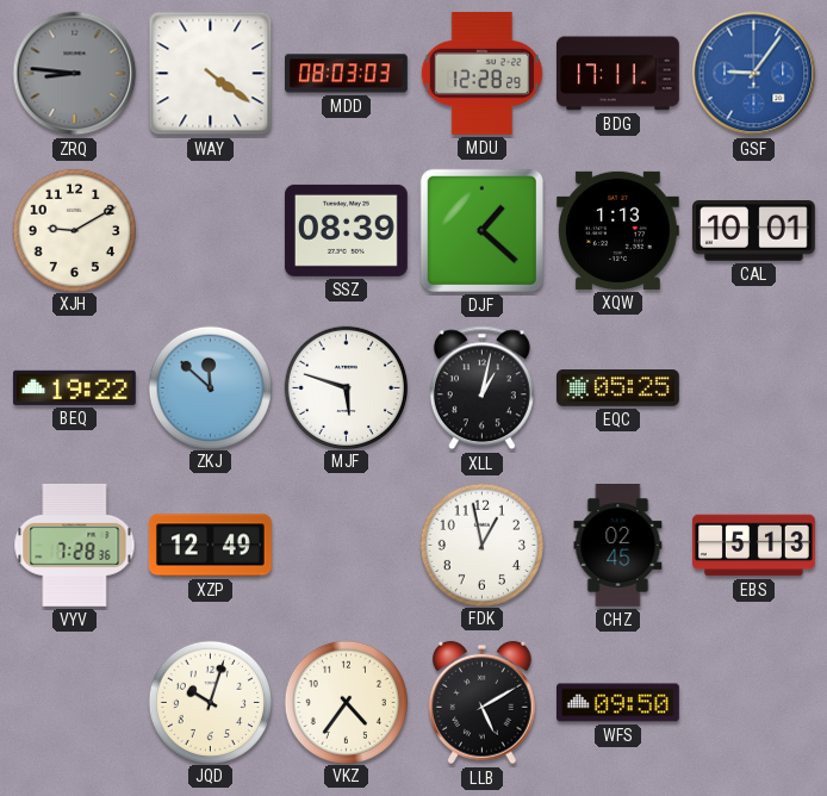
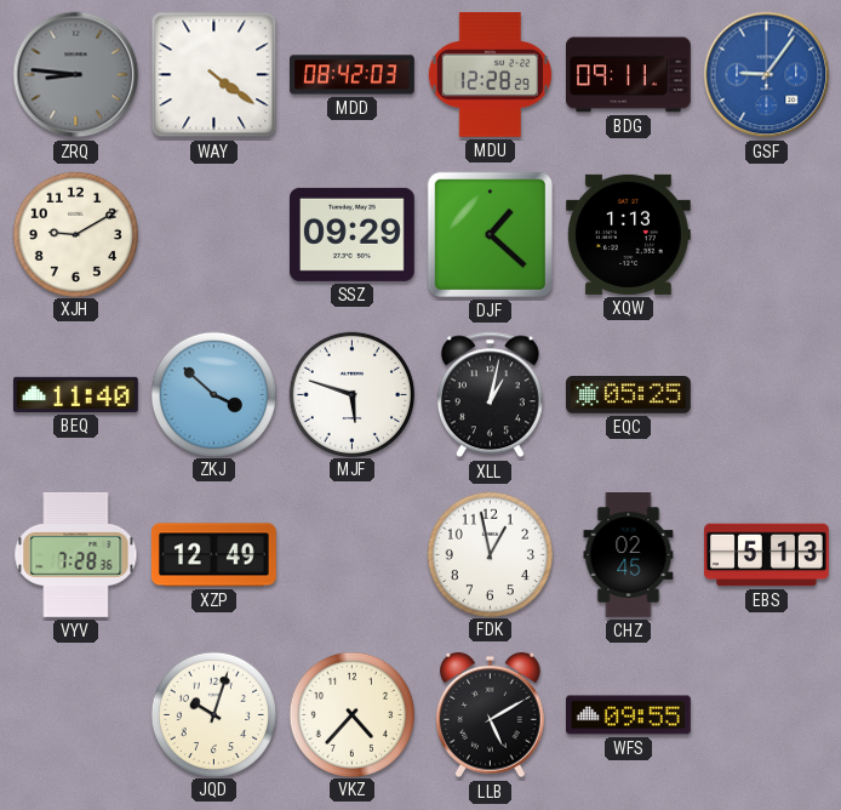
MDD: 08:03 -> 08:42 (353, 75)
BDG: 17:11 -> 09:11 (629, 75)
SSZ: 08:39 -> 09:29 (351, 234)
CAL: 10:01 -> none (753, 231)
BEQ: 19:22 -> 11:40 (75, 394)
ZKJ: 11:52 -> 3:52 (213, 394)
VKZ: 4:36 -> 4:37 (351, 714)
WFS: 09:50 -> 09:55 (629, 715)
